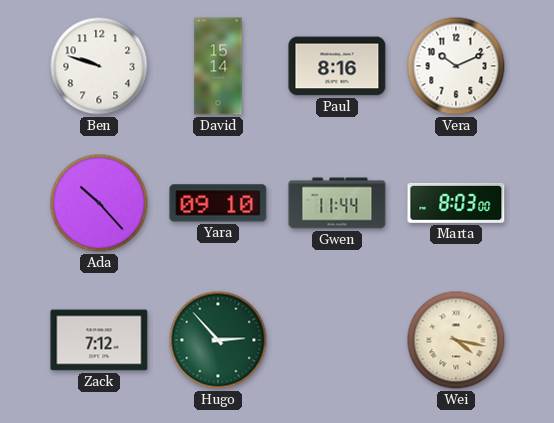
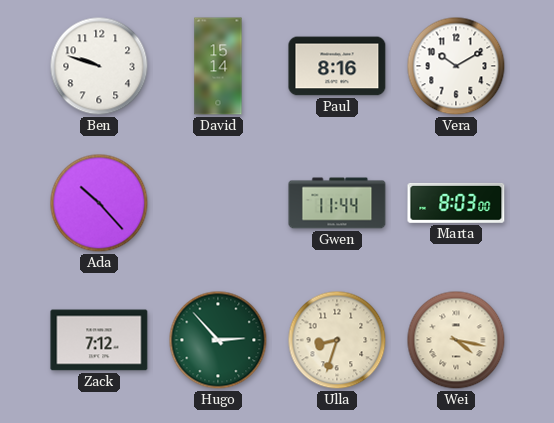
Vera: 10:11 -> 10:10 (456, 66)
Yara: 09:10 -> none (218, 203)
Ulla: none -> 8:33 (337, 340)
